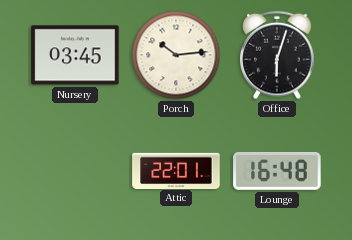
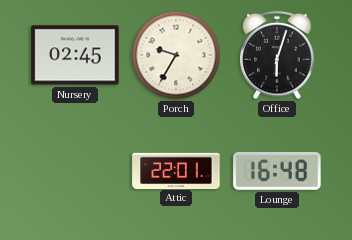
Nursery: 03:45 -> 02:45 (75, 55)
Porch: 10:14 -> 9:35 (176, 55)
